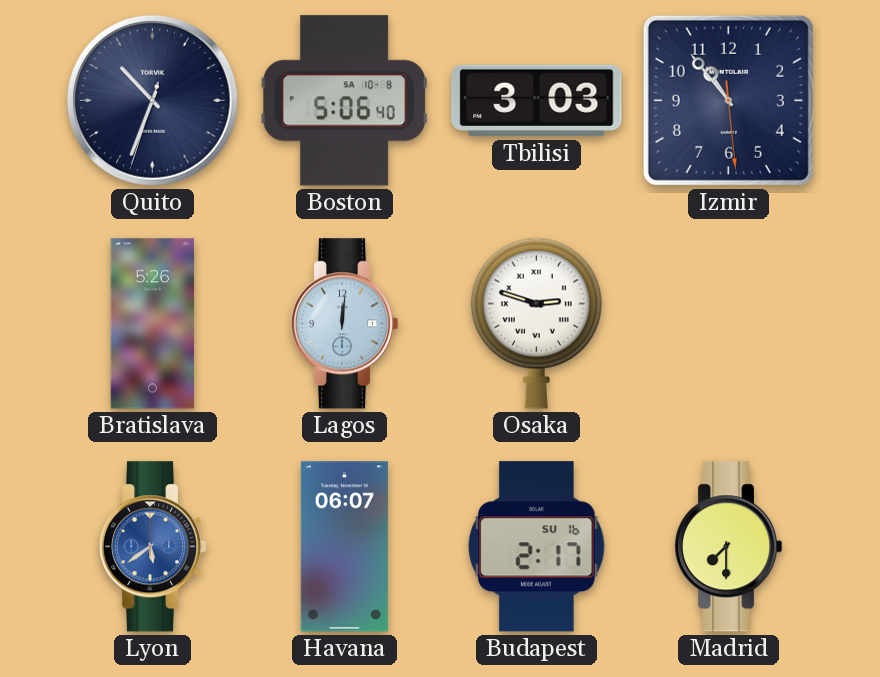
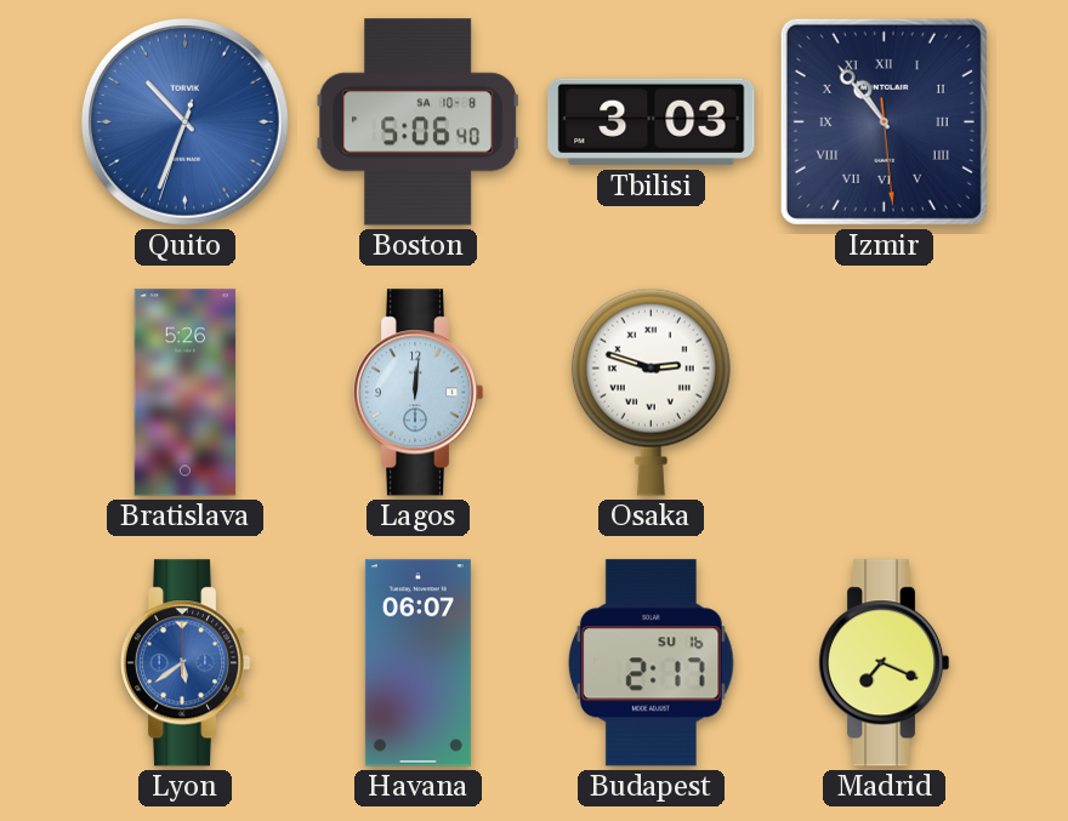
Quito dial: navy -> blue (184, 121)
Izmir numerals: Arabic -> Roman (884, 121)
Madrid: 7:30 -> 7:19 (884, 663)
